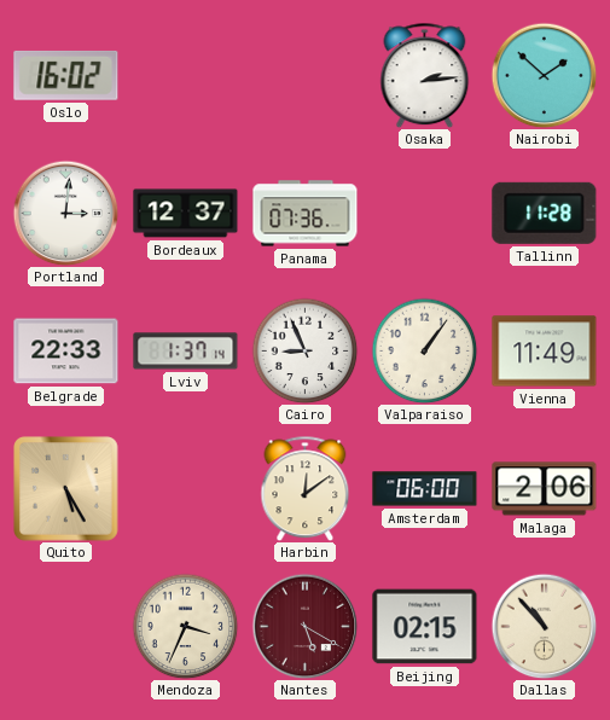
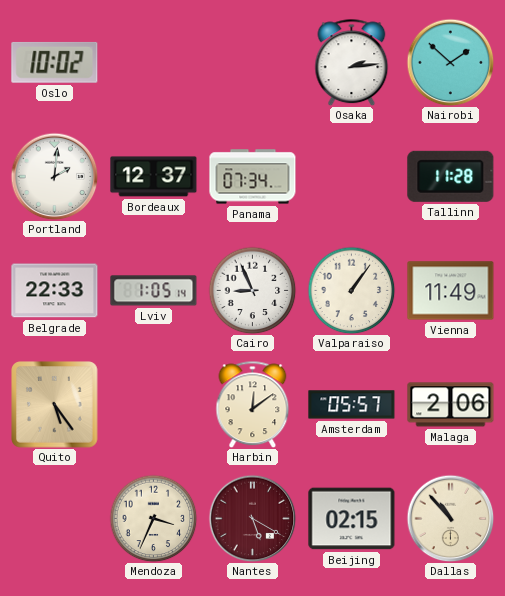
Oslo: 16:02 -> 10:02 (55, 62)
Portland: 3:01 -> 2:01 (54, 176)
Panama: 07:36 -> 07:34 (253, 177)
Lviv: 1:37 -> 1:05 (154, 291)
Quito: 5:25 -> 5:24 (55, 405)
Amsterdam: 06:00 -> 05:57 (352, 405)
